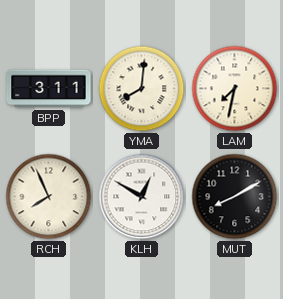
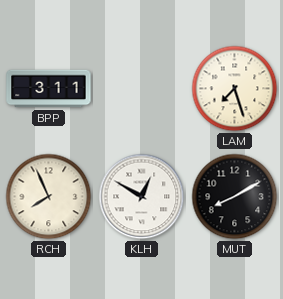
YMA: 8:01 -> none (142, 89)
LAM: 7:32 -> 7:27 (235, 89)
